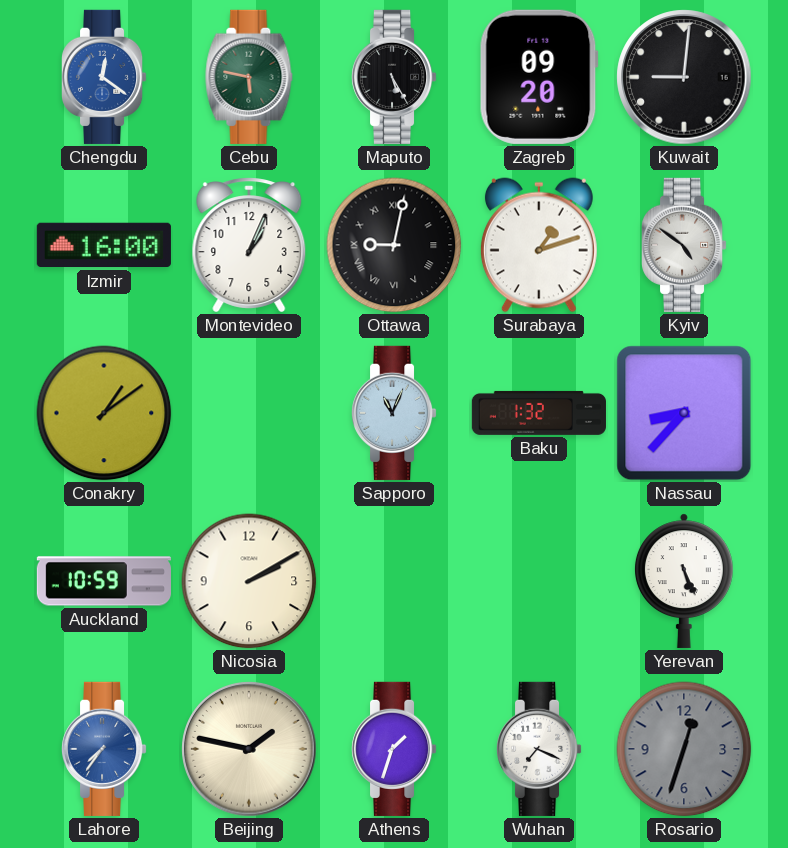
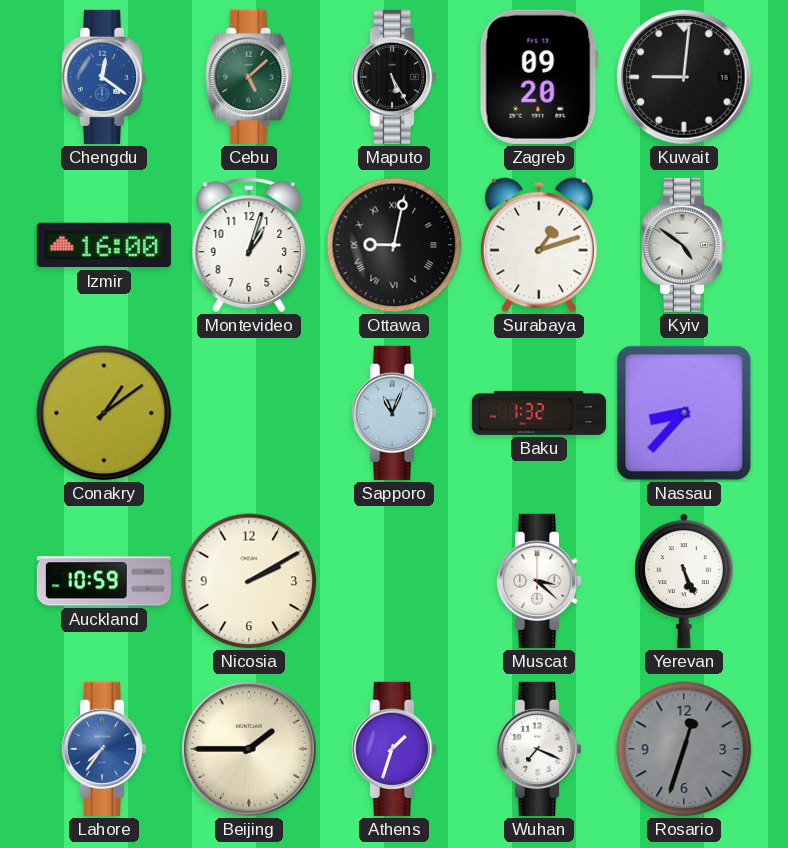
Cebu: 5:47 -> 5:08 (249, 77)
Montevideo: 1:04 -> 1:03 (249, 245)
Muscat: none -> 3:22 (539, 581)
Beijing: 1:47 -> 1:45 (249, 749)
